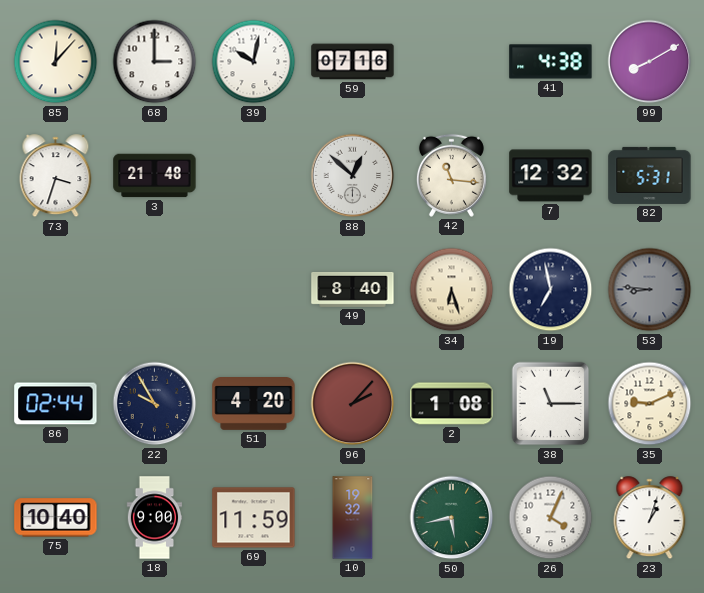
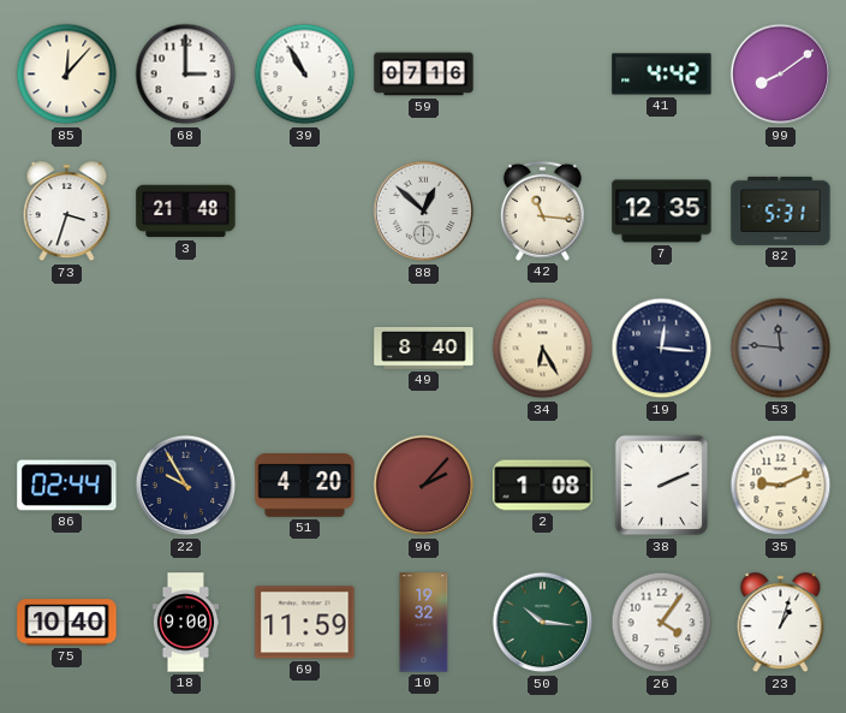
39: 10:02 -> 10:55 (305, 75)
41: 4:38 -> 4:42 (662, 75)
99: 8:10 -> 8:09 (781, 75)
7: 12:32 -> 12:35 (662, 212)
34: 6:27 -> 6:25 (543, 349)
19: 6:58 -> 12:16 (662, 349)
53: 8:46 -> 11:46 (781, 349)
38: 11:15 -> 2:11 (662, 486)
50: 5:43 -> 10:16 (543, 623)
26: 4:04 -> 4:06 (662, 623)
